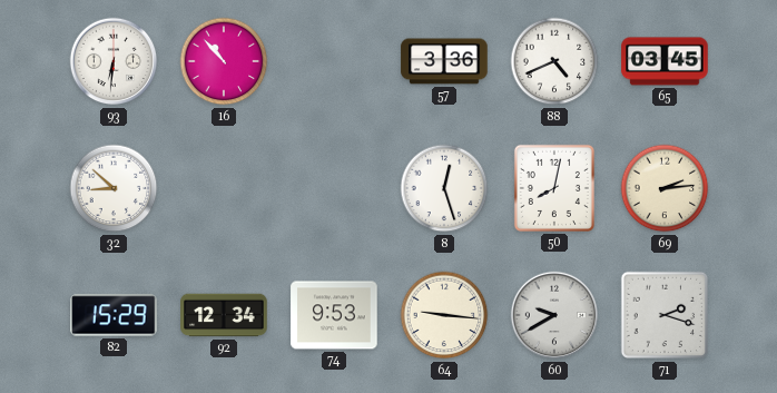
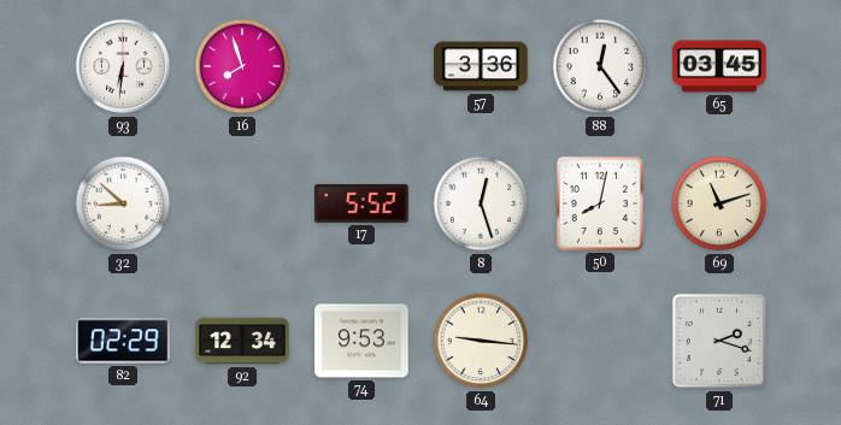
16: 10:53 -> 7:57 (242, 66)
88: 4:41 -> 12:24 (600, 66)
17: none -> 5:52 (361, 203)
69: 2:14 -> 11:12 (719, 203)
82: 15:29 -> 02:29 (123, 341)
60: 9:40 -> none (554, 315)
